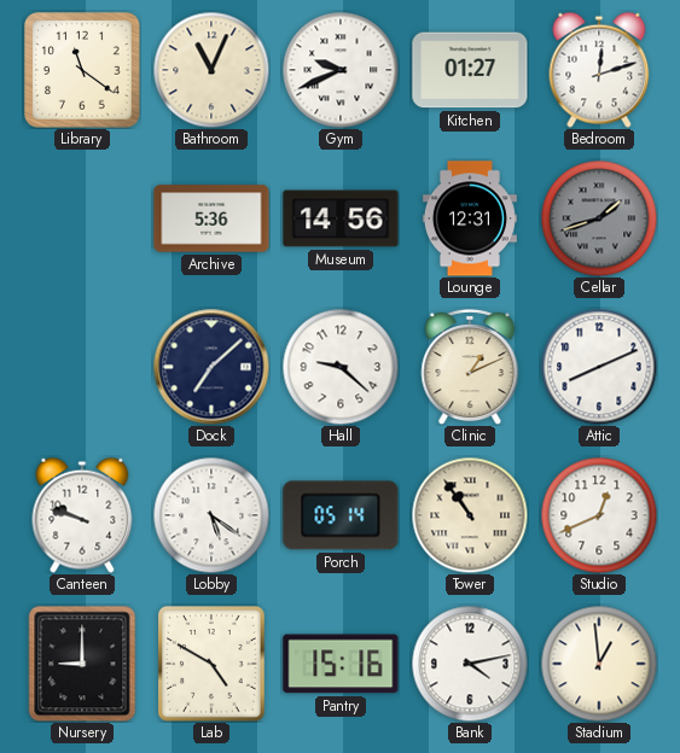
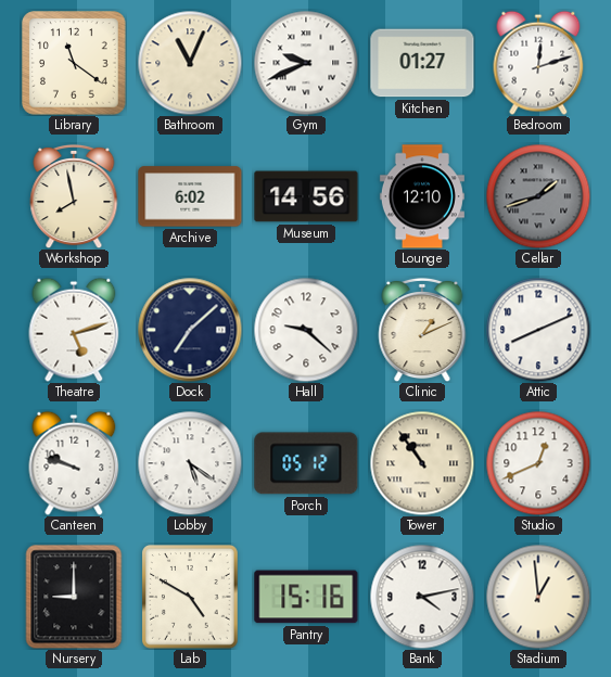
Workshop: none -> 7:58 (74, 196)
Archive: 5:36 -> 6:02 (190, 196)
Lounge: 12:31 -> 12:10 (422, 196)
Theatre: none -> 5:12 (74, 330)
Porch: 05:14 -> 05:12 (306, 463)
